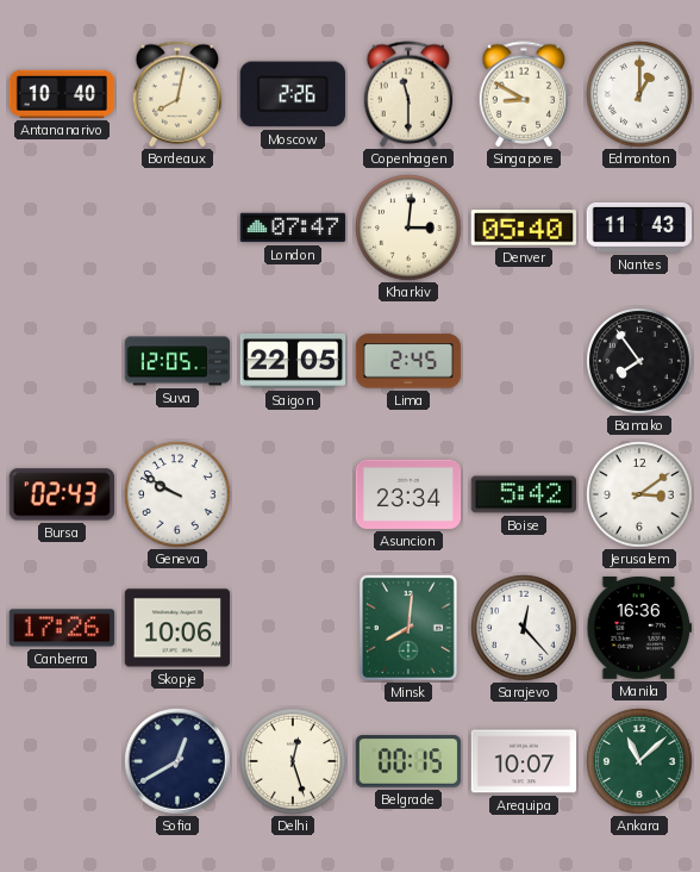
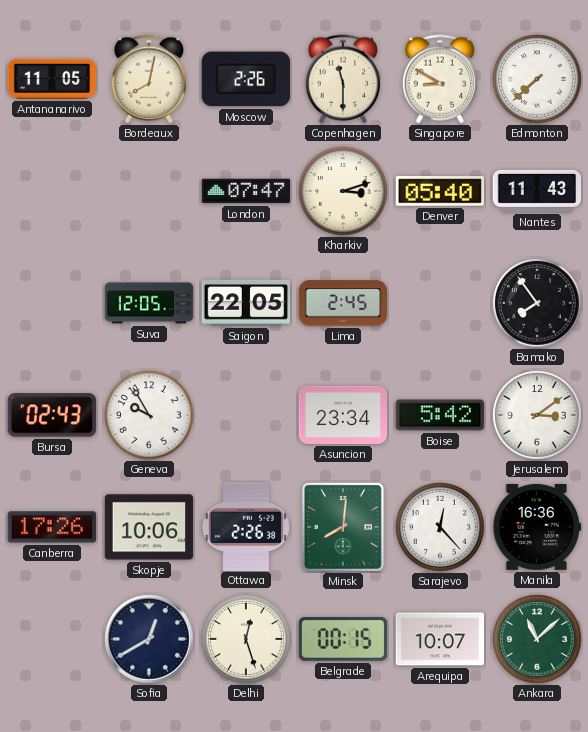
Antananarivo: 10:40 -> 11:05 (52, 79)
Edmonton: 1:00 -> 7:38 (537, 79)
Kharkiv: 3:01 -> 3:12 (343, 191)
Geneva: 9:50 -> 9:55 (149, 415)
Ottawa: none -> 2:26 (245, 526)
